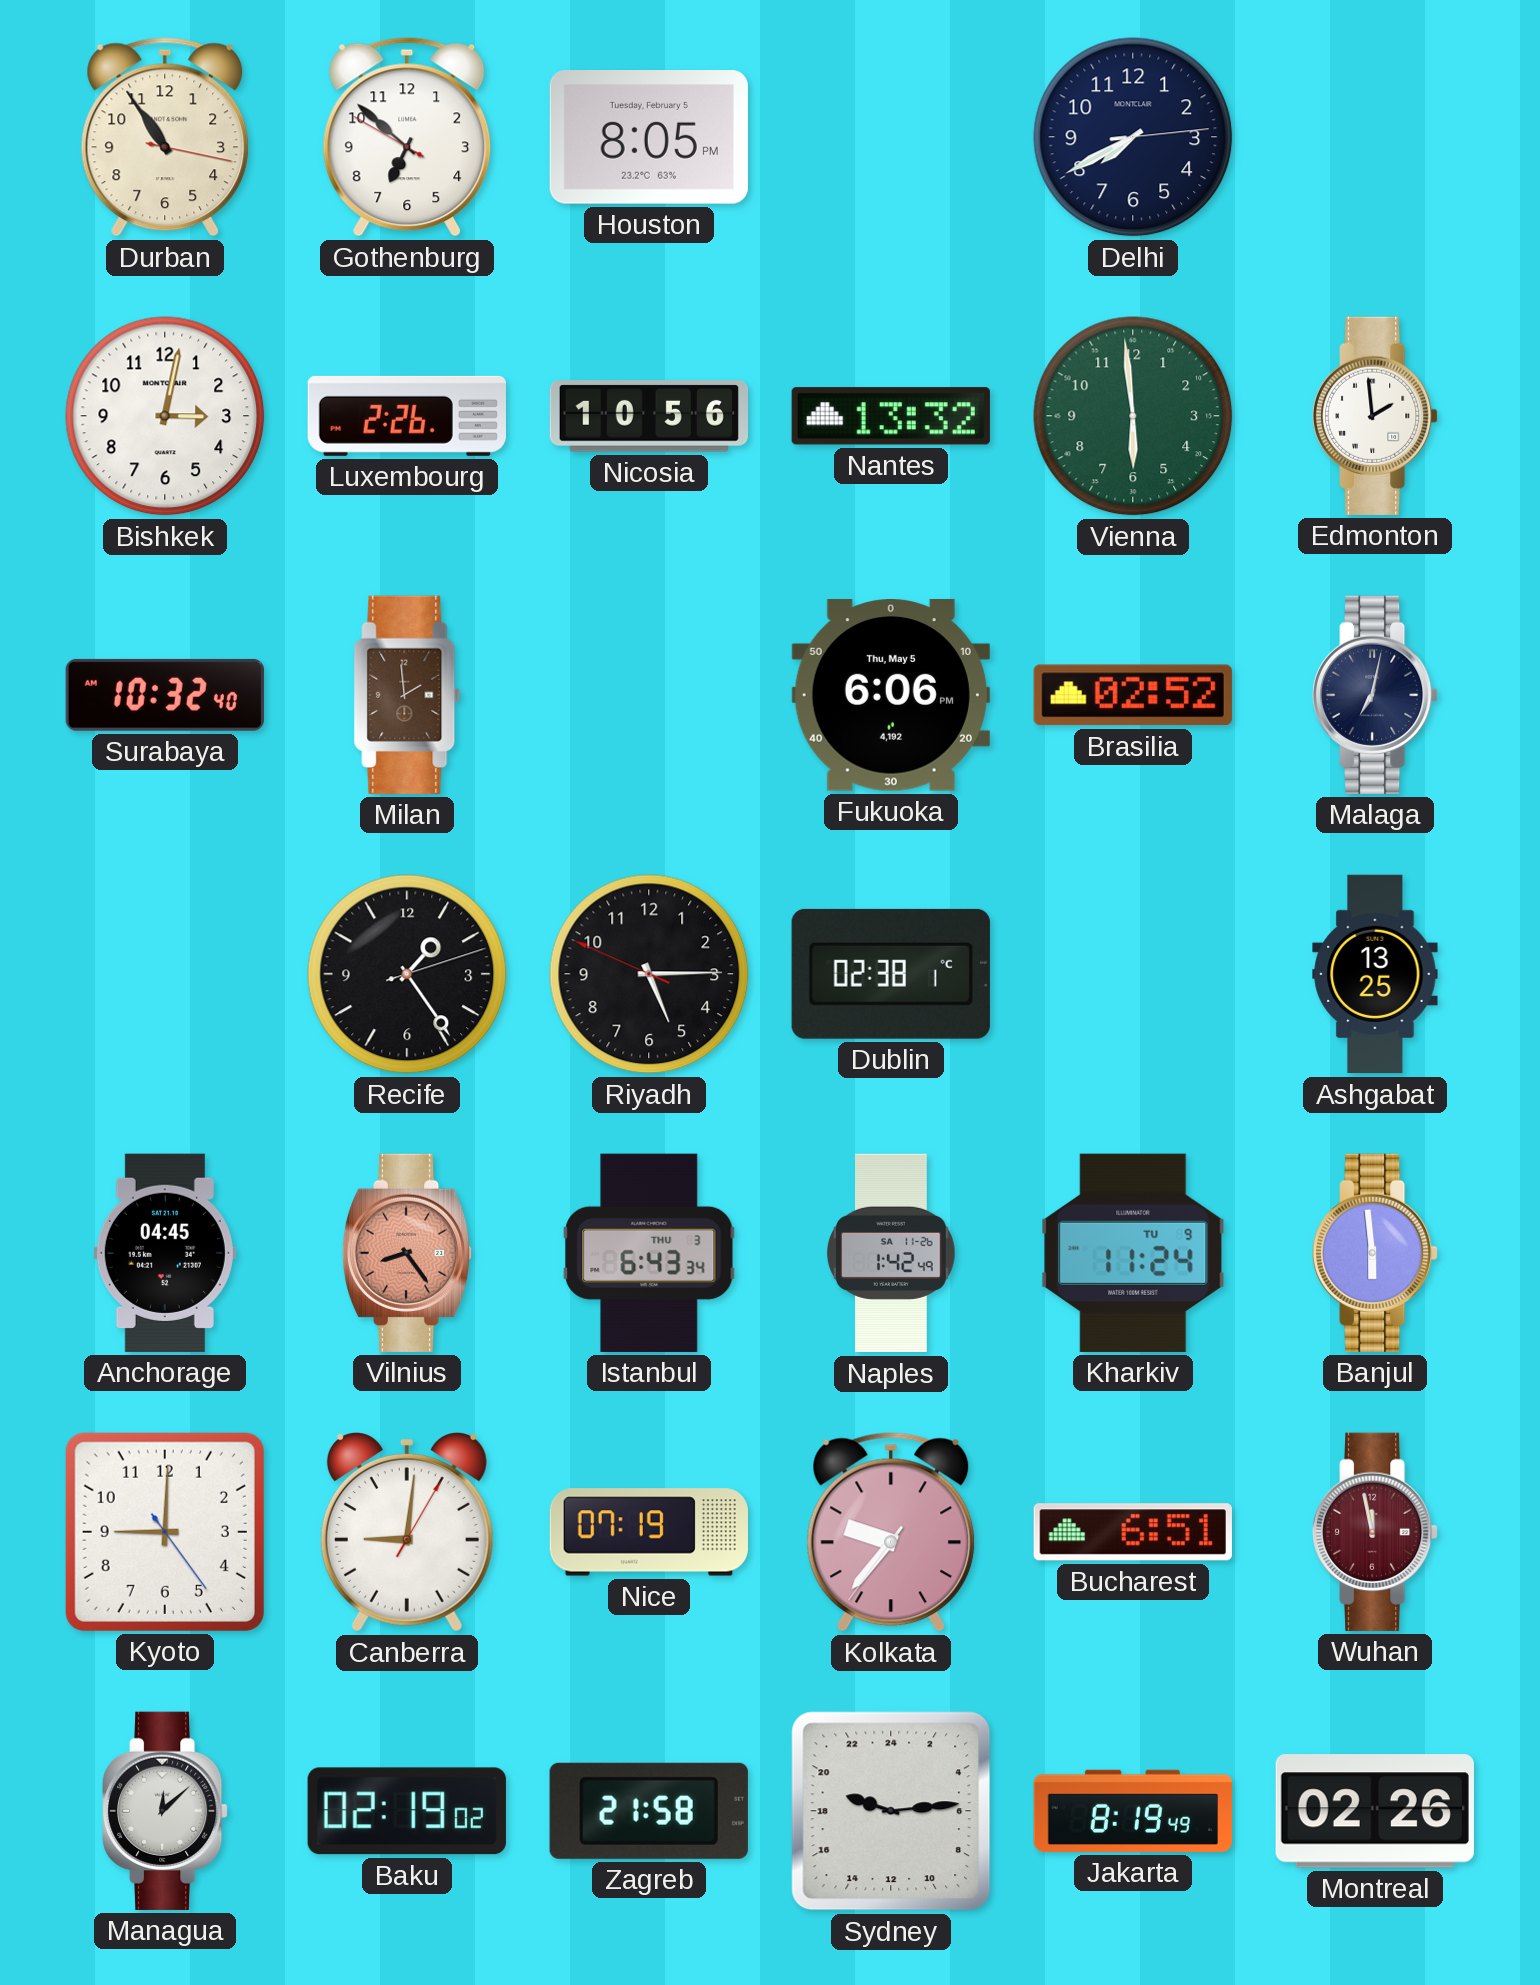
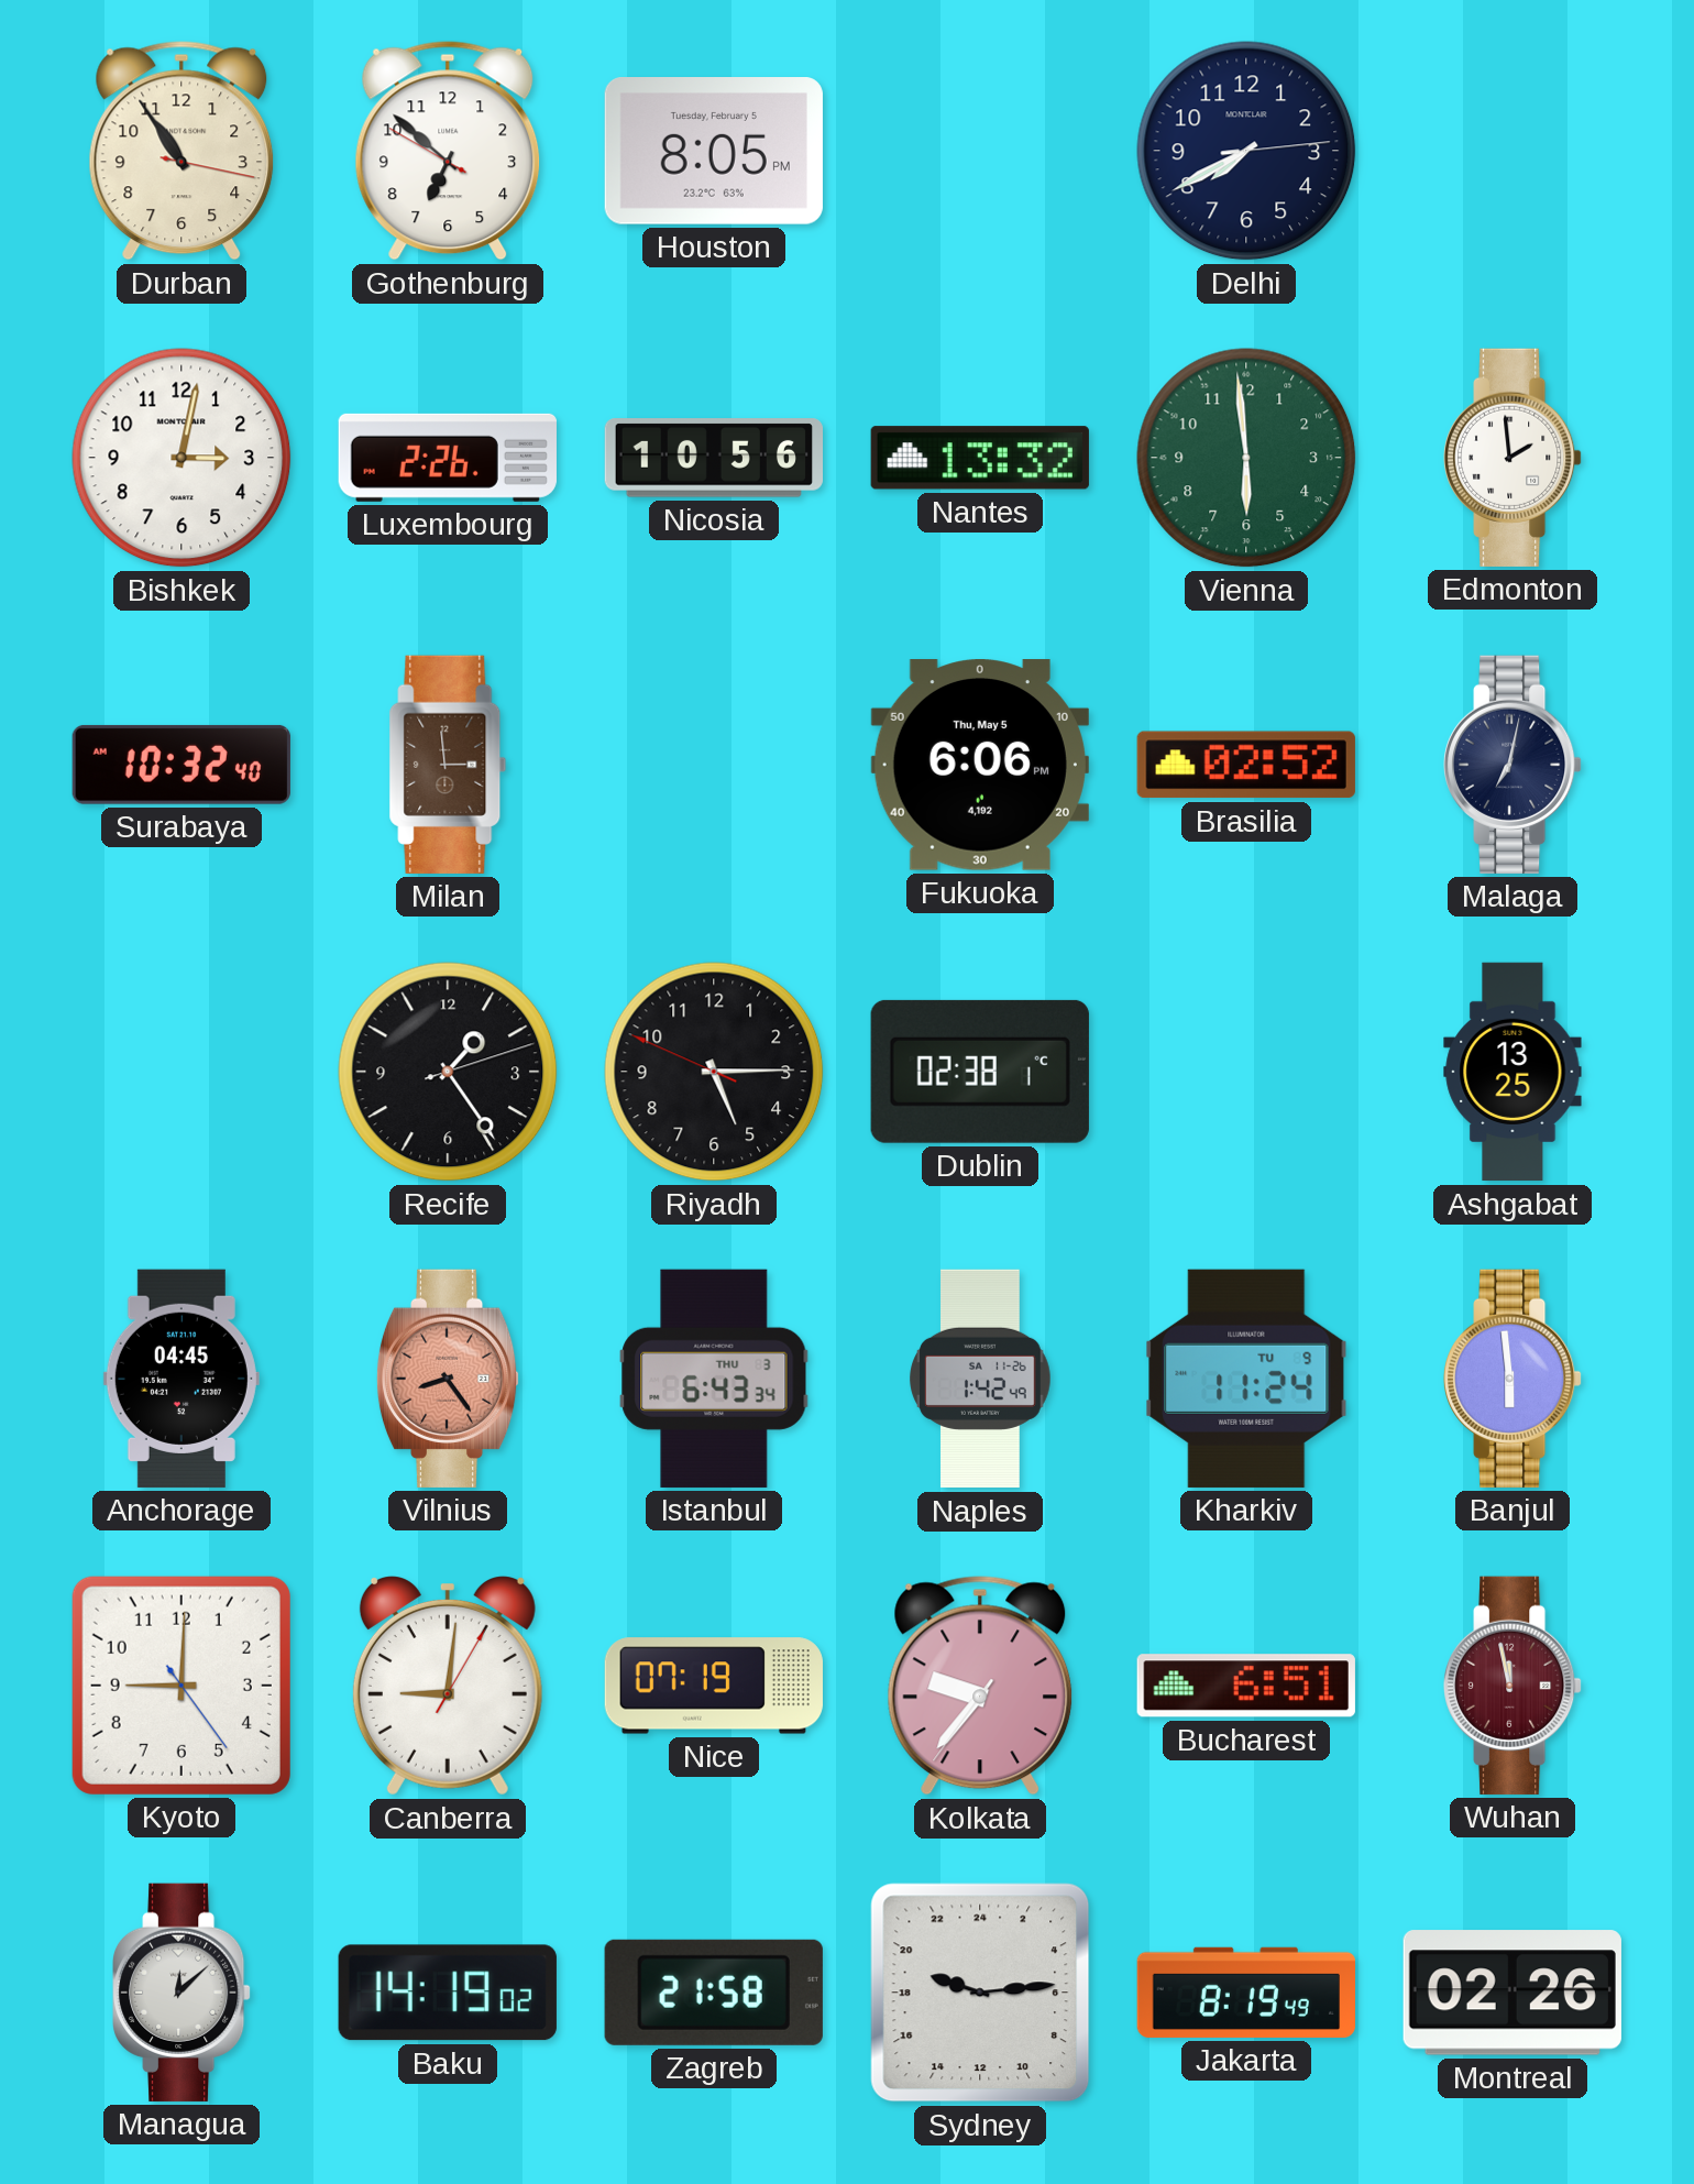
Milan: 1:59 -> 2:59 (448, 765)
Baku: 02:19 -> 14:19 (448, 1993)
